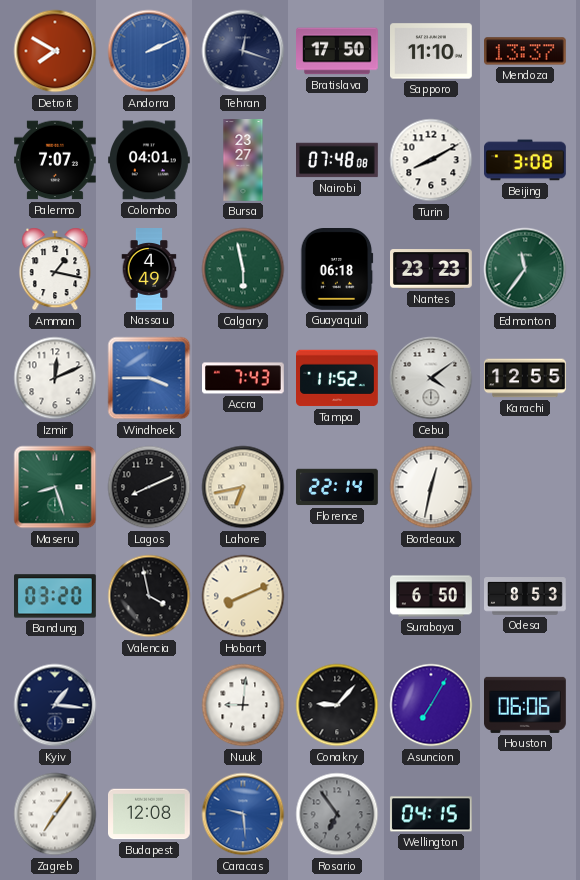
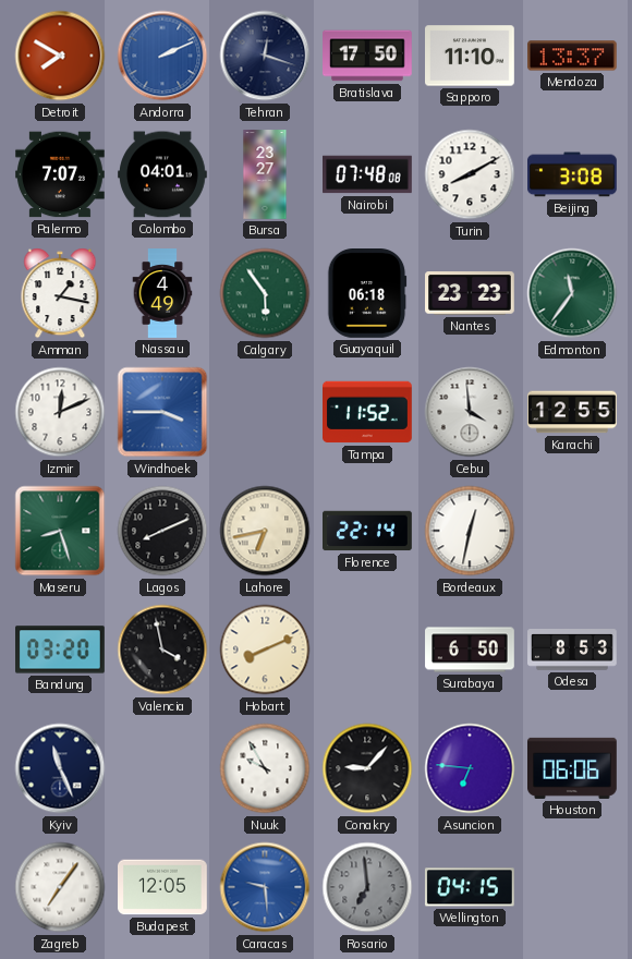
Calgary: 5:58 -> 5:54 (265, 293)
Accra: 7:43 -> none (244, 378)
Cebu: 4:09 -> 3:59 (470, 412)
Kyiv: 1:16 -> 11:26 (60, 768)
Nuuk: 9:01 -> 9:55 (265, 768)
Asuncion: 7:05 -> 6:46 (470, 768)
Budapest: 12:08 -> 12:05 (163, 887)
Rosario: 6:54 -> 6:59 (367, 887)
